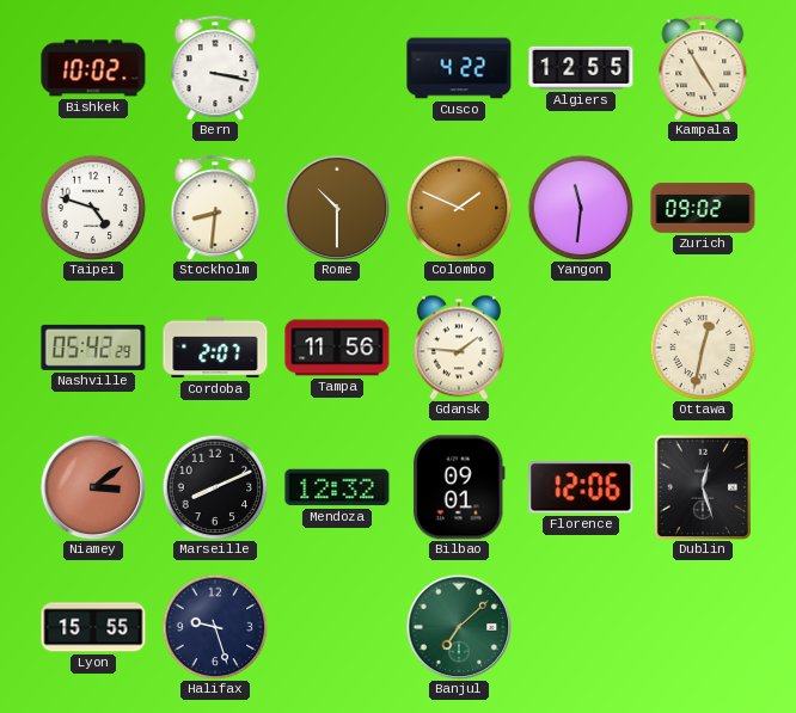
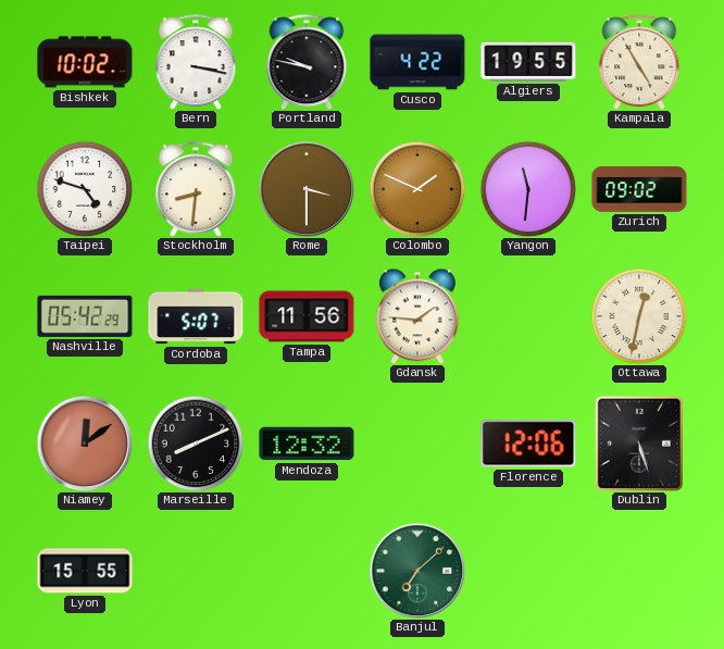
Portland: none -> 9:47 (307, 62)
Algiers: 12:55 -> 19:55 (528, 62)
Rome: 10:30 -> 3:30 (307, 189)
Cordoba: 2:07 -> 5:07 (196, 316)
Niamey: 3:09 -> 12:09 (85, 444)
Bilbao: 09:01 -> none (459, 487)
Dublin: 12:27 -> 5:27 (638, 442)
Halifax: 9:27 -> none (215, 627)
